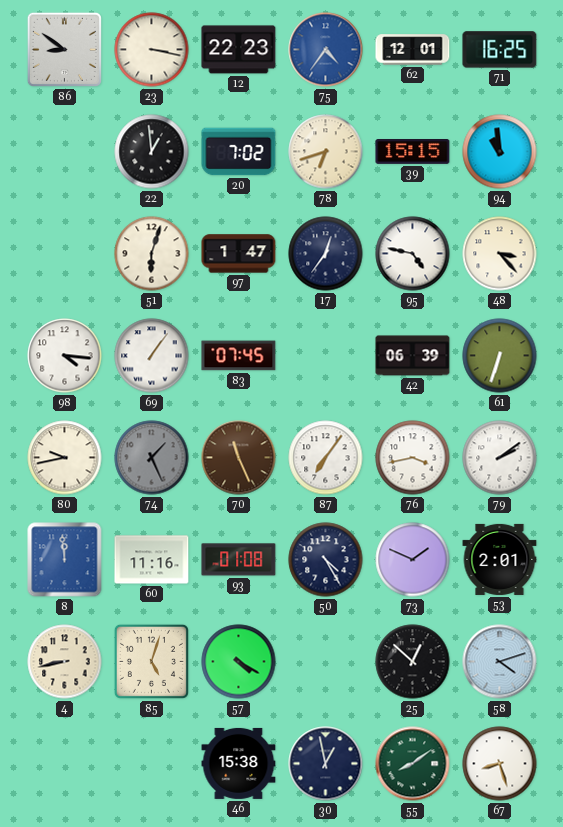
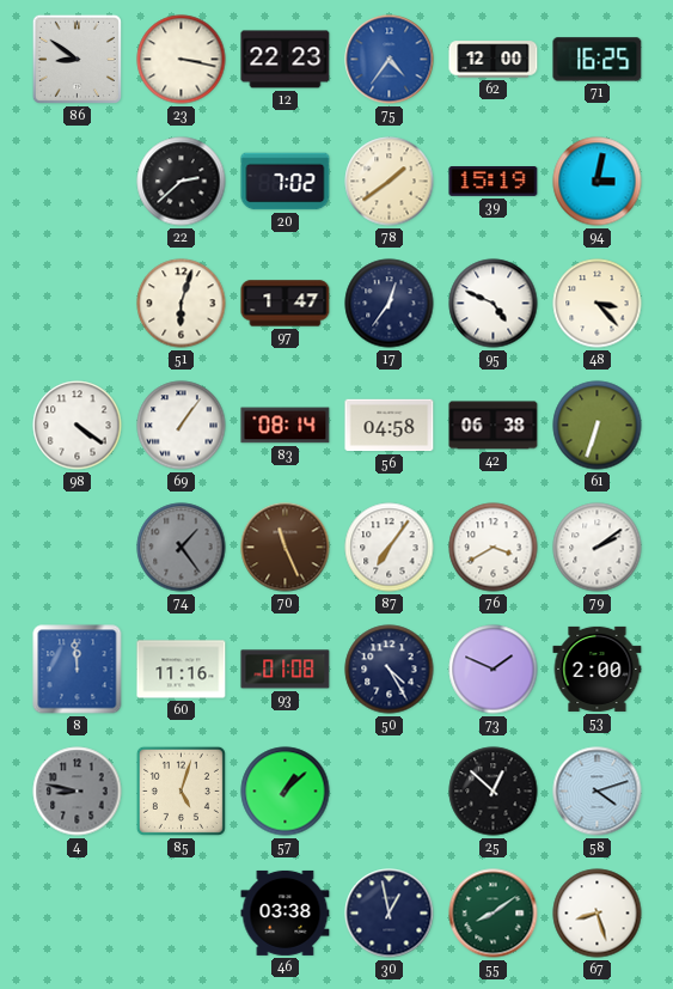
62: 12:01 -> 12:00 (494, 60)
22: 12:59 -> 2:38 (182, 182)
78: 6:42 -> 1:39 (390, 182)
39: 15:15 -> 15:19 (494, 182)
94: 10:59 -> 3:02 (598, 182)
95: 4:47 -> 4:49 (494, 304)
98: 4:16 -> 4:21 (78, 426)
83: 07:45 -> 08:14 (286, 426)
56: none -> 04:58 (390, 426)
42: 06:39 -> 06:38 (494, 426)
80: 9:43 -> none (65, 458)
74: 1:26 -> 1:24 (182, 548)
76: 3:43 -> 3:40 (494, 548)
53: 2:01 -> 2:00 (598, 669)
4: 8:43 -> 8:47 (78, 792)
4 dial: cream -> grey (78, 792)
57: 4:20 -> 1:08 (286, 792)
46: 15:38 -> 03:38 (286, 912)
